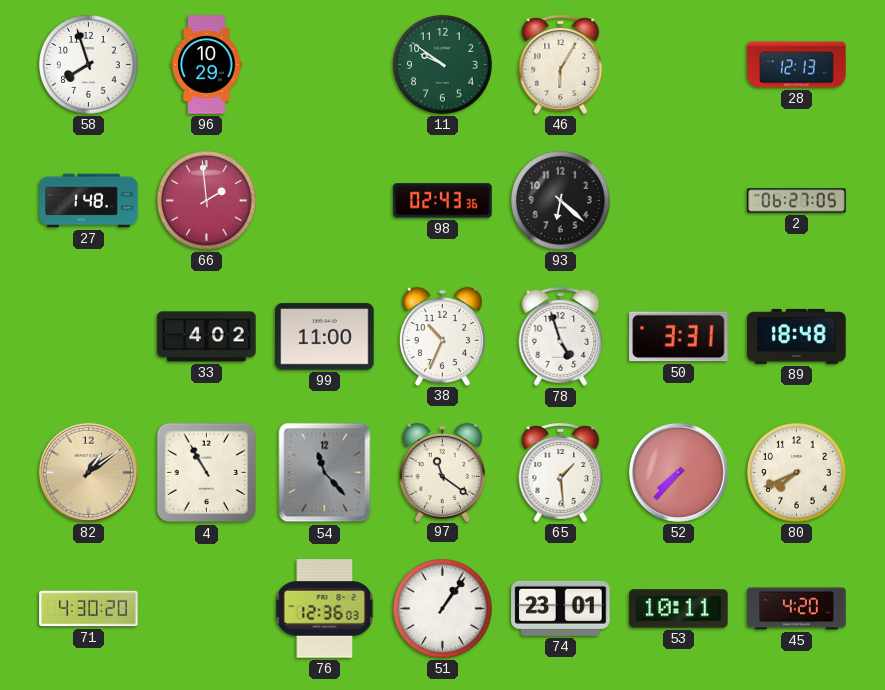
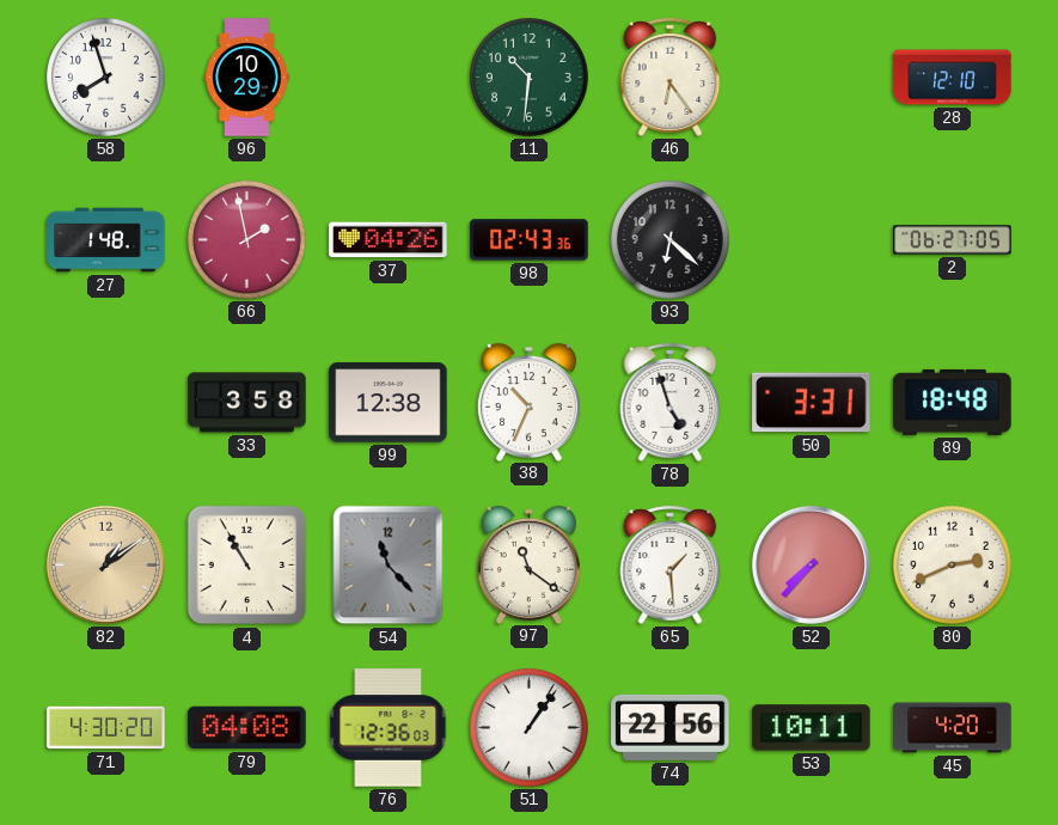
11: 9:51 -> 10:31 (530, 78)
46: 6:05 -> 6:24 (671, 77)
28: 12:13 -> 12:10 (953, 78)
66: 1:59 -> 1:58 (247, 240)
37: none -> 04:26 (389, 240)
33: 4:02 -> 3:58 (247, 403)
99: 11:00 -> 12:38 (389, 403)
80: 7:41 -> 2:41 (953, 566)
79: none -> 04:08 (247, 728)
74: 23:01 -> 22:56 (671, 727)
